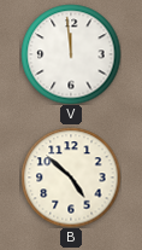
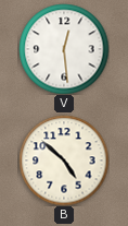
V: 11:59 -> 12:29 (64, 49)
